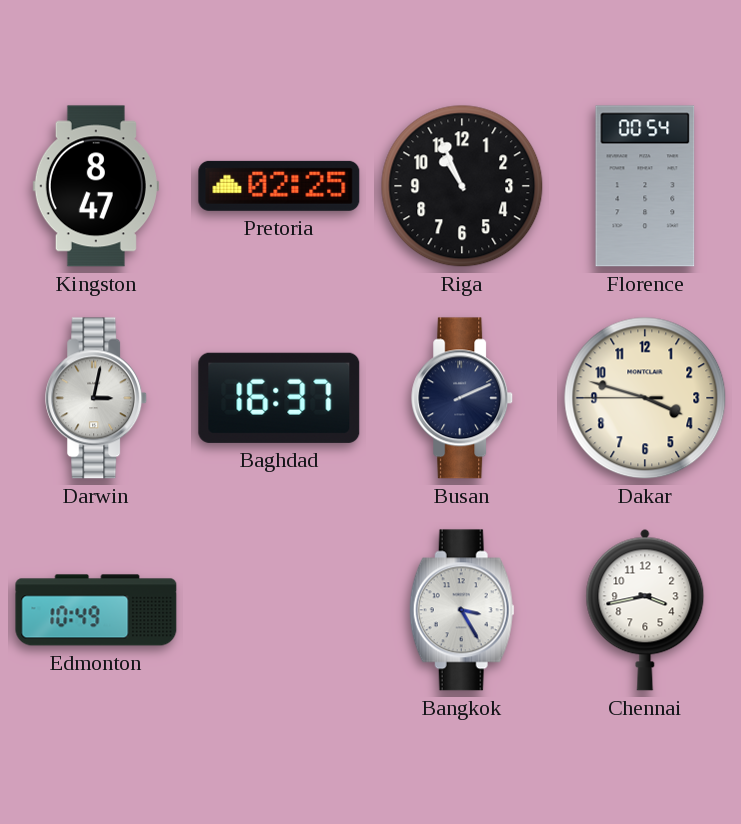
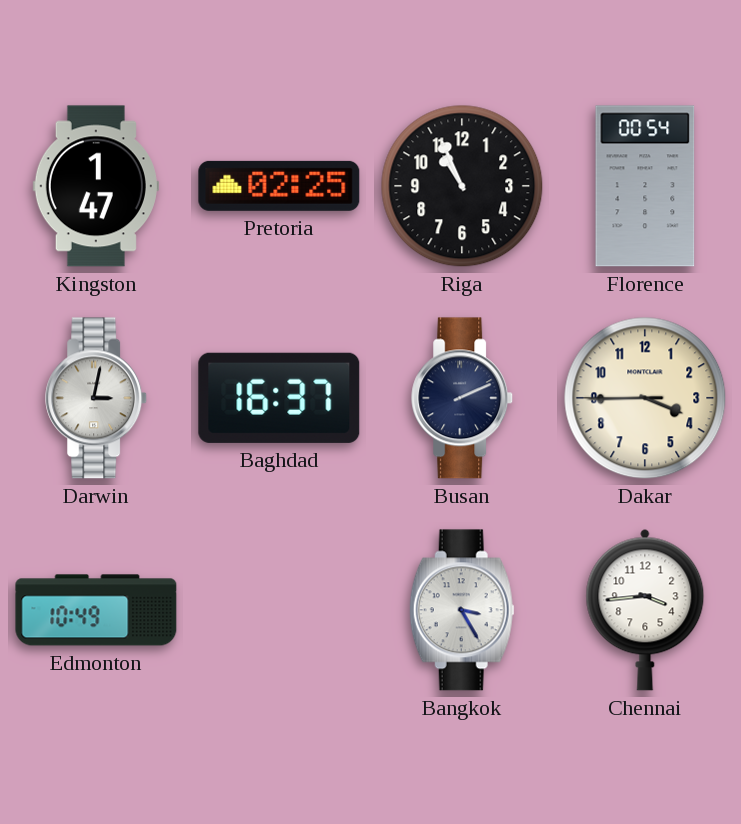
Kingston: 8:47 -> 1:47 (96, 186)
Dakar: 3:47 -> 3:44 (645, 398)
Chennai: 3:43 -> 3:44 (645, 610)
